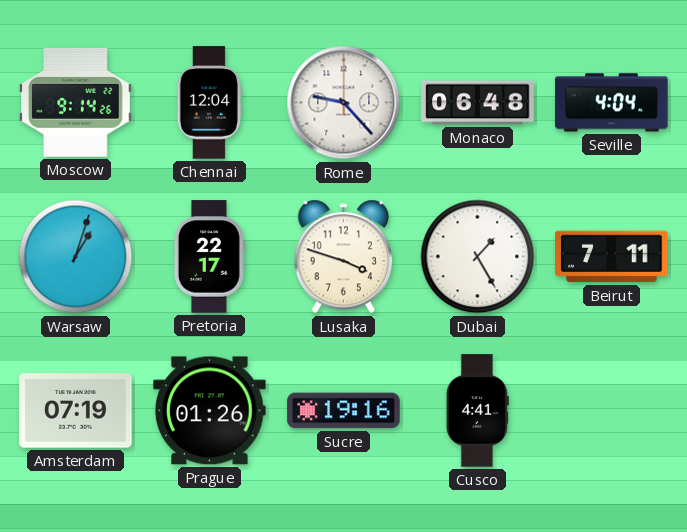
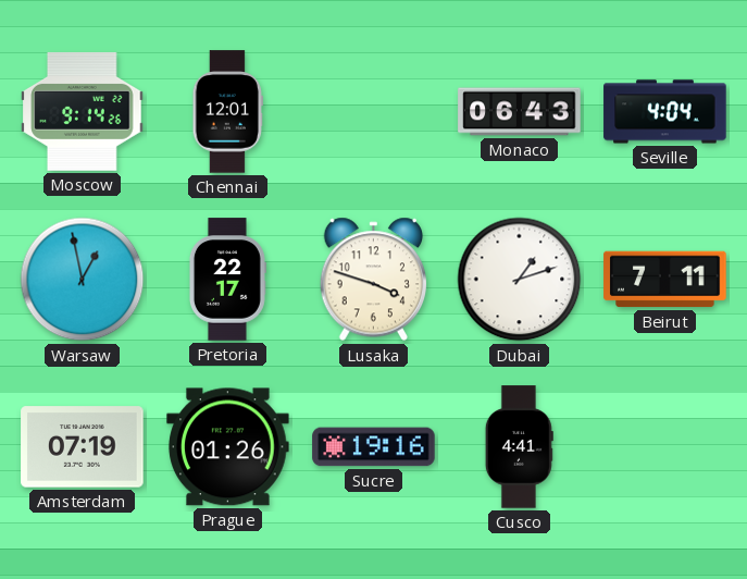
Chennai: 12:04 -> 12:01 (227, 112)
Rome: 9:23 -> none (344, 103)
Monaco: 06:48 -> 06:43 (520, 112)
Warsaw: 1:03 -> 12:58 (83, 280)
Dubai: 1:25 -> 1:12 (520, 280)
